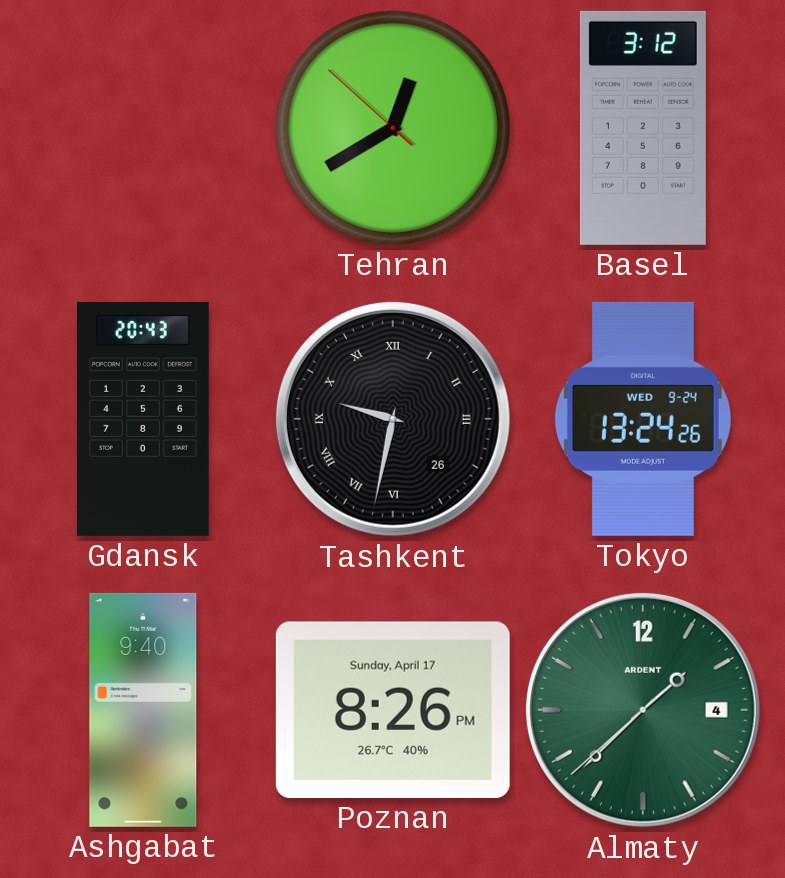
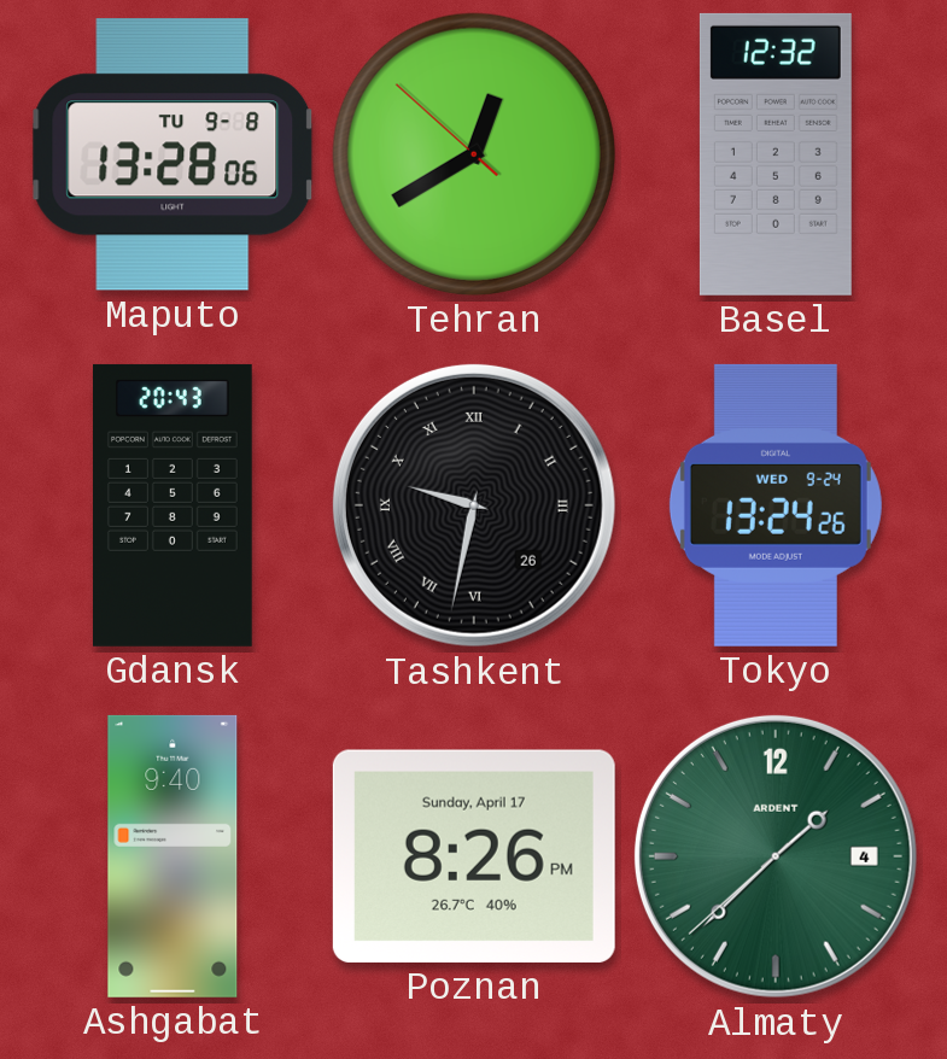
Maputo: none -> 13:28 (173, 154)
Basel: 3:12 -> 12:32 (776, 154)
